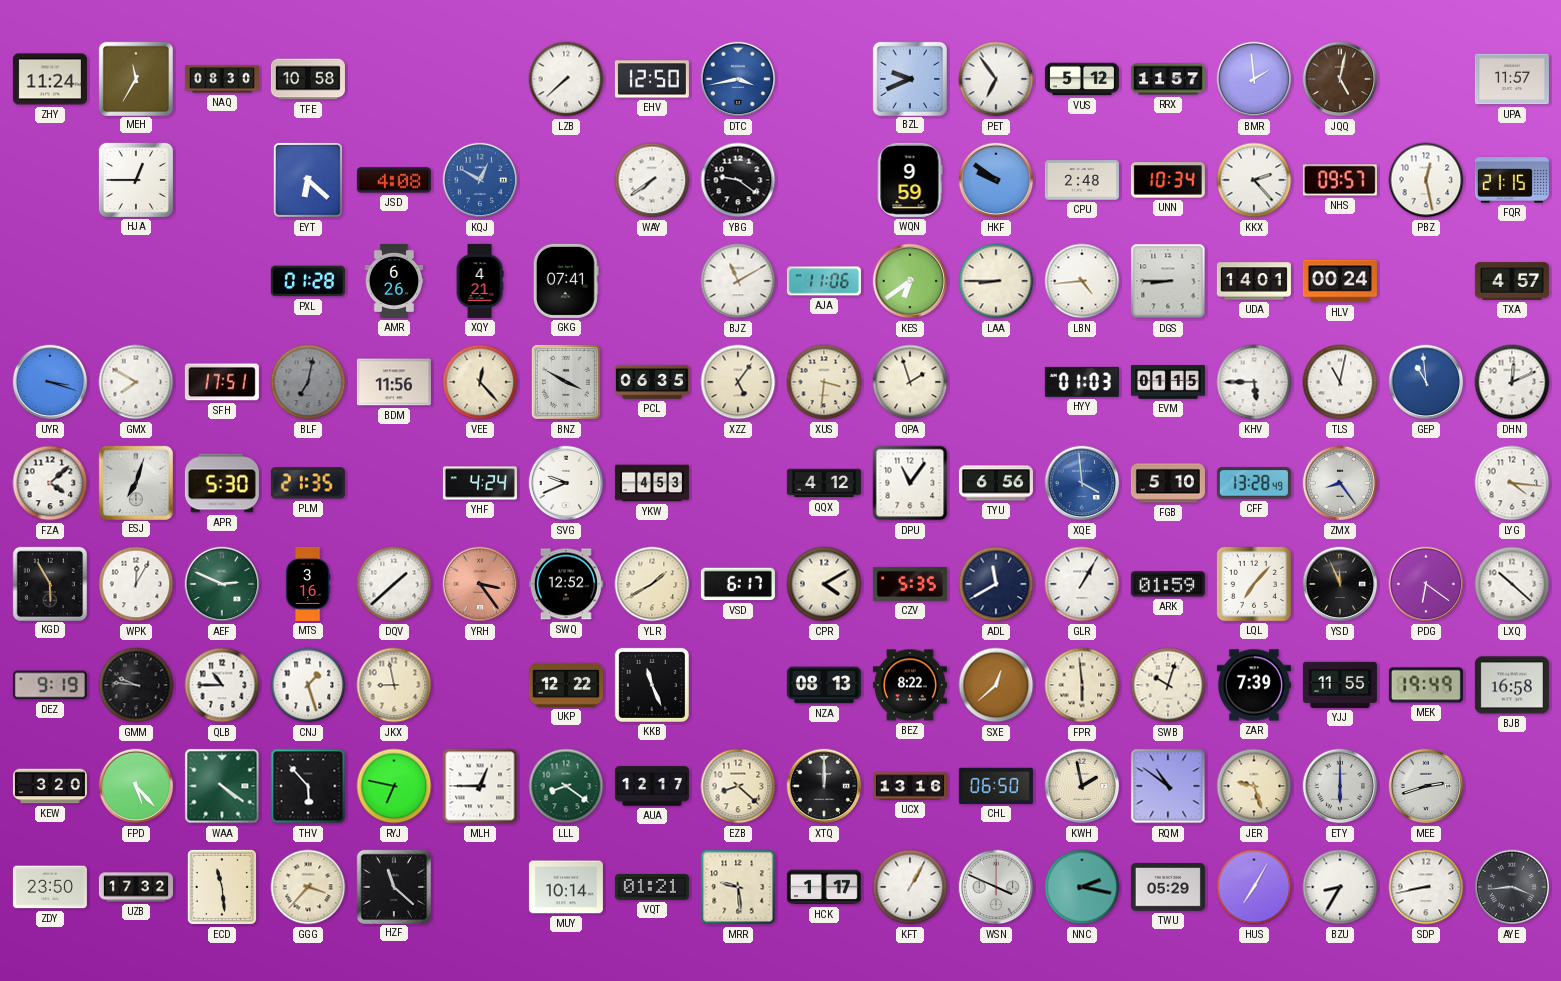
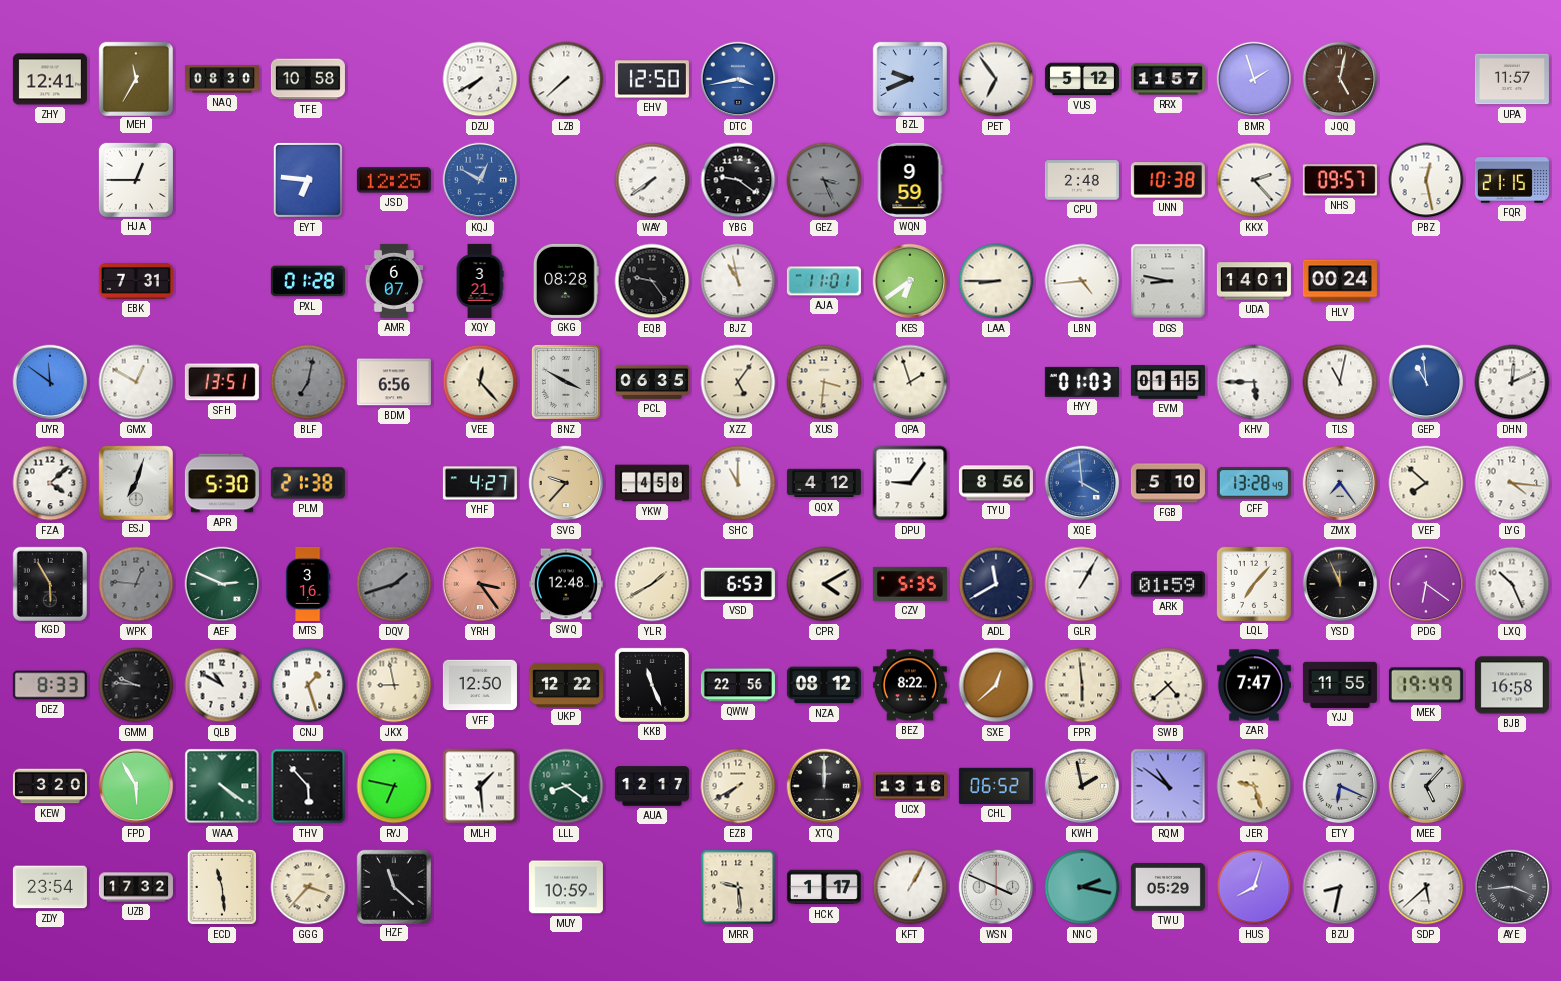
ZHY: 11:24 -> 12:41 (50, 79)
DZU: none -> 7:40 (480, 79)
BMR: 1:59 -> 1:57 (1254, 79)
EYT: 6:22 -> 6:46 (309, 181)
JSD: 4:08 -> 12:25 (394, 180)
GEZ: none -> 3:26 (824, 180)
HKF: 9:51 -> none (996, 180)
UNN: 10:34 -> 10:38 (1168, 180)
EBK: none -> 7:31 (136, 282)
AMR: 6:26 -> 6:07 (394, 281)
XQY: 4:21 -> 3:21 (480, 281)
GKG: 07:41 -> 08:28 (567, 281)
EQB: none -> 9:24 (652, 281)
BJZ: 11:10 -> 10:58 (738, 281)
AJA: 11:06 -> 11:01 (824, 281)
DGS: 8:45 -> 8:47 (1168, 281)
TXA: 4:57 -> none (1512, 281)
UYR: 3:18 -> 11:51 (50, 382)
GMX: 7:50 -> 12:50 (136, 382)
SFH: 17:51 -> 13:51 (222, 382)
BDM: 11:56 -> 6:56 (394, 382)
PLM: 21:35 -> 21:38 (308, 483)
YHF: 4:24 -> 4:27 (480, 483)
SVG: 9:41 -> 9:37 (566, 483)
SVG dial: white -> champagne (566, 483)
YKW: 4:53 -> 4:58 (652, 483)
SHC: none -> 11:00 (738, 483)
DPU: 11:06 -> 9:06 (910, 483)
TYU: 6:56 -> 8:56 (996, 483)
ZMX: 8:24 -> 7:24 (1340, 483)
VEF: none -> 7:52 (1426, 483)
WPK: 12:05 -> 12:46 (136, 584)
WPK dial: white -> grey (136, 584)
DQV: 1:38 -> 1:42 (394, 584)
DQV dial: white -> grey (394, 584)
SWQ: 12:52 -> 12:48 (566, 584)
VSD: 6:17 -> 6:53 (738, 584)
LXQ: 10:22 -> 10:26 (1512, 584)
DEZ: 9:19 -> 8:33 (50, 685)
QLB: 10:45 -> 10:50 (222, 685)
VFF: none -> 12:50 (480, 685)
QWW: none -> 22:56 (738, 685)
NZA: 08:13 -> 08:12 (824, 685)
SWB: 10:03 -> 4:38 (1168, 685)
ZAR: 7:39 -> 7:47 (1254, 685)
FPD: 5:23 -> 5:55 (136, 786)
MLH: 12:45 -> 1:29 (480, 786)
EZB: 8:22 -> 7:40 (738, 786)
CHL: 06:50 -> 06:52 (996, 786)
ETY: 6:00 -> 6:19 (1340, 786)
MEE: 2:42 -> 5:07 (1426, 786)
ZDY: 23:50 -> 23:54 (50, 887)
MUY: 10:14 -> 10:59 (566, 887)
VQT: 01:21 -> none (652, 887)
HUS: 7:05 -> 8:03 (1254, 887)
BZU: 8:35 -> 8:32 (1340, 887)
SDP: 8:43 -> 5:38 (1426, 887)
